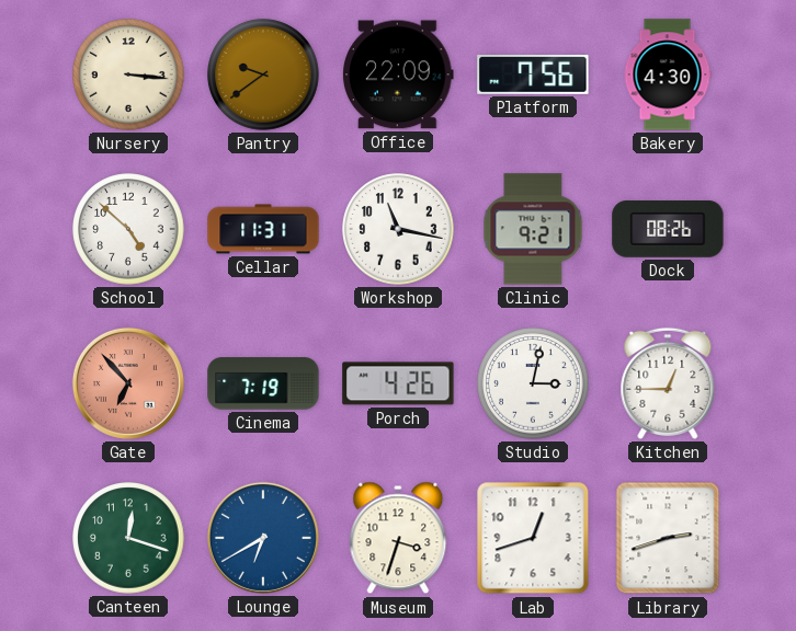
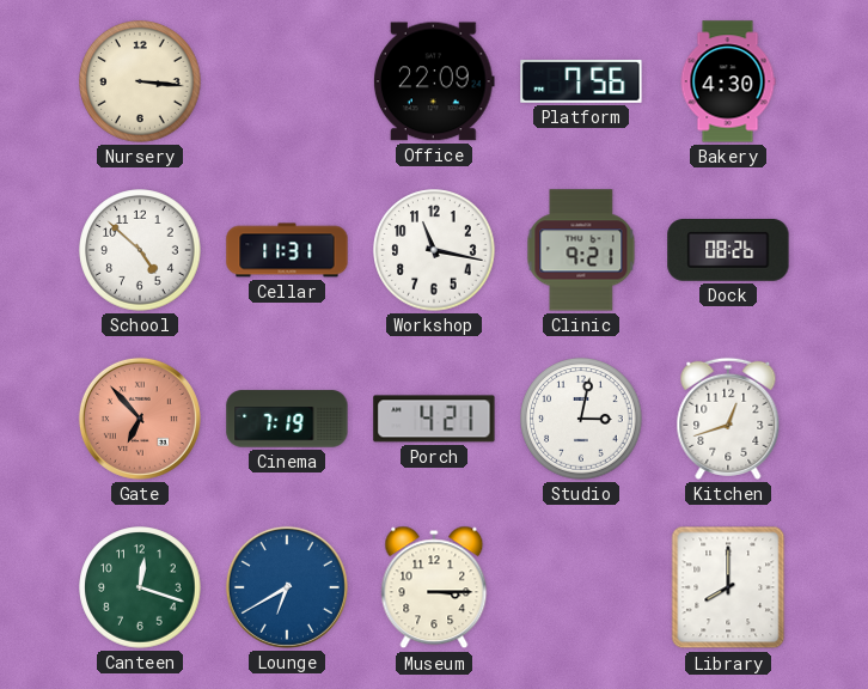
Pantry: 9:39 -> none (263, 74)
Porch: 4:26 -> 4:21 (434, 419)
Kitchen: 12:45 -> 12:42 (728, 419)
Museum: 3:33 -> 3:15 (434, 587)
Lab: 12:42 -> none (533, 538)
Library: 2:42 -> 8:00 (728, 587)
